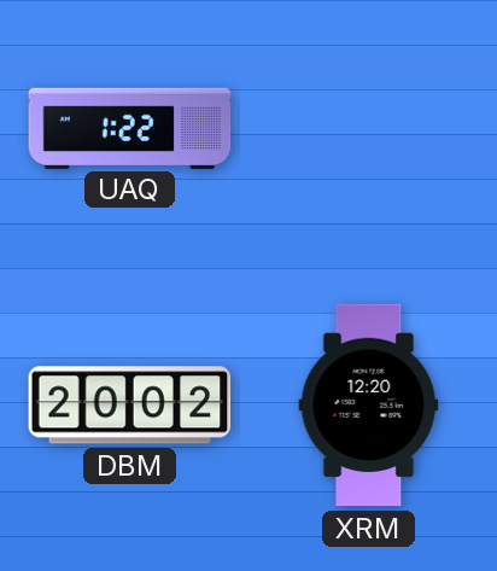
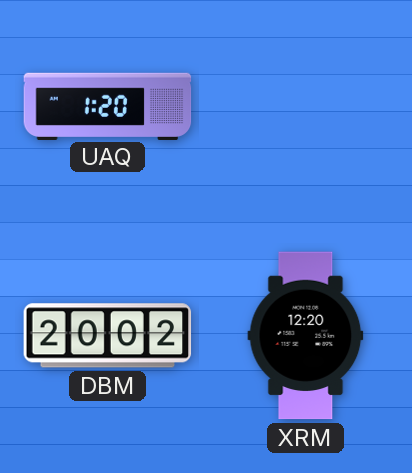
UAQ: 1:22 -> 1:20 (108, 106)
